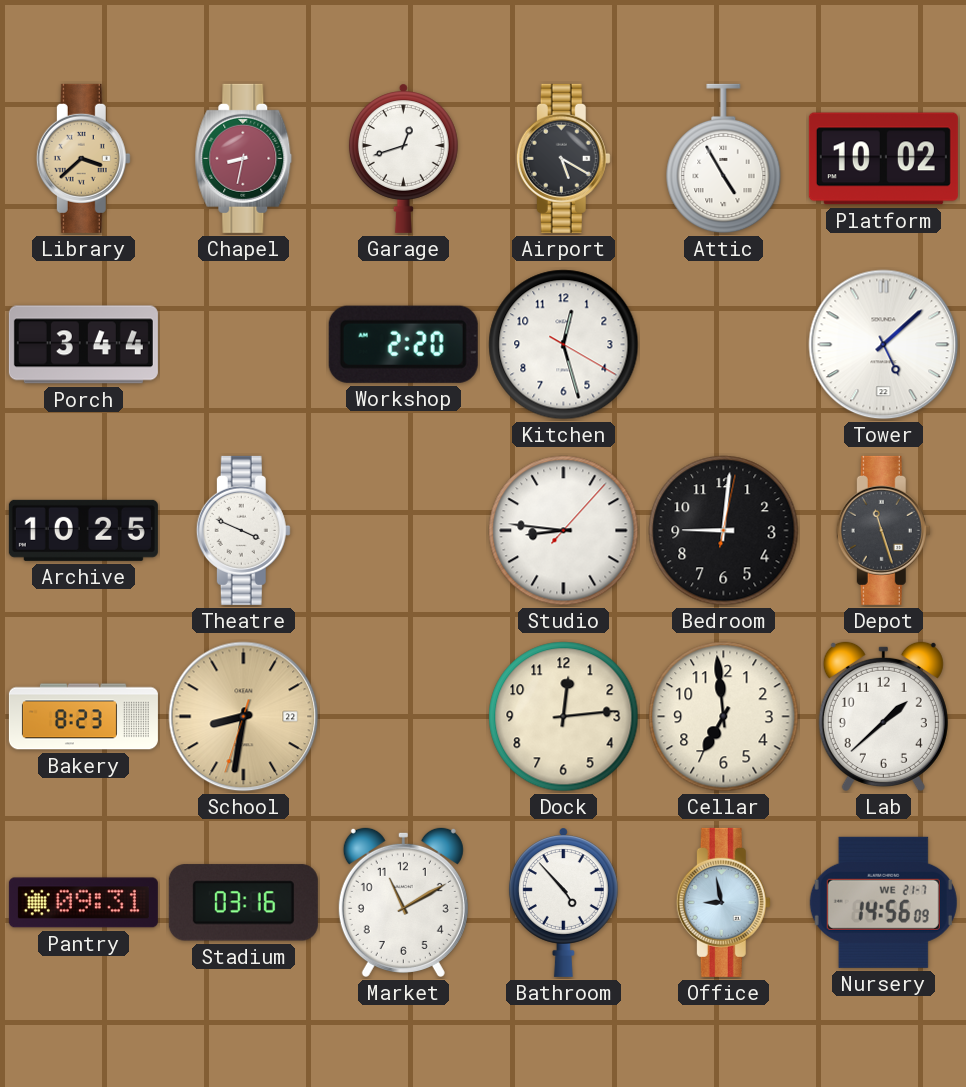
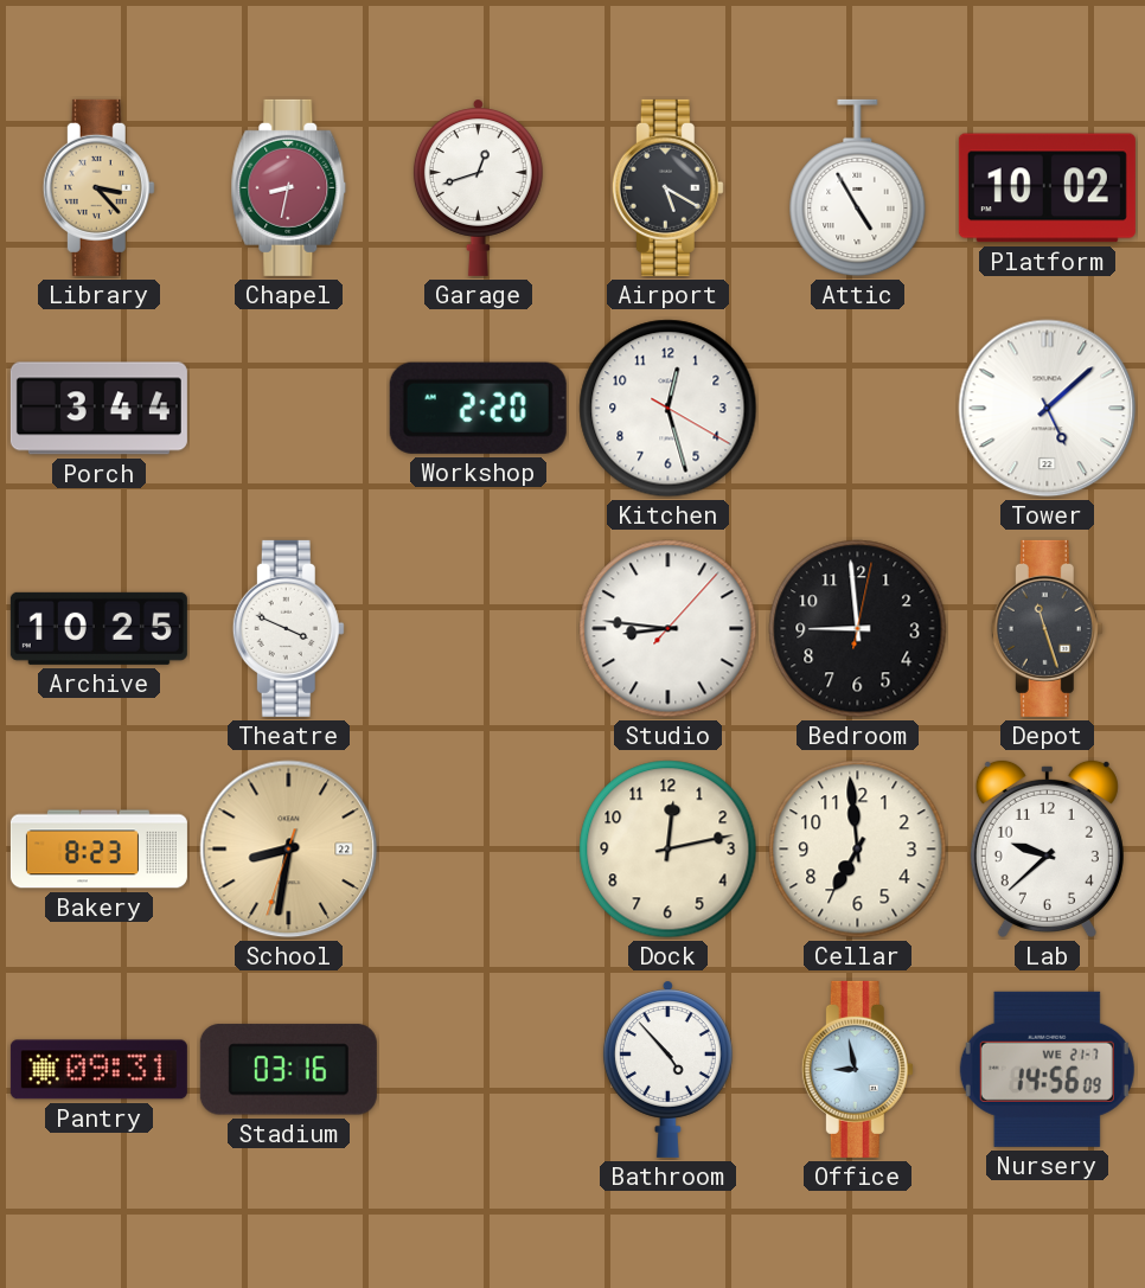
Library: 3:38 -> 3:23 (98, 187)
Bedroom: 9:01 -> 8:59 (858, 629)
Dock: 12:14 -> 12:13 (669, 850)
Lab: 1:38 -> 9:38 (1047, 848)
Market: 11:10 -> none (403, 902)
